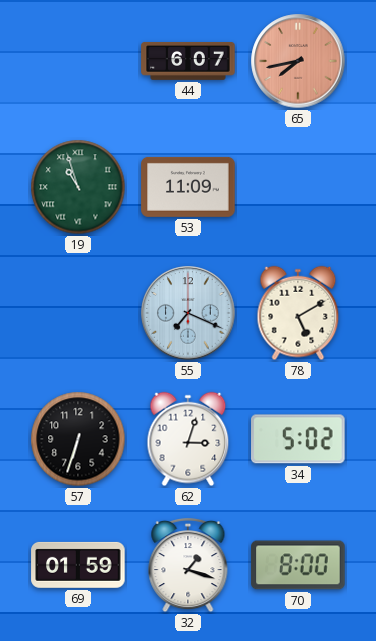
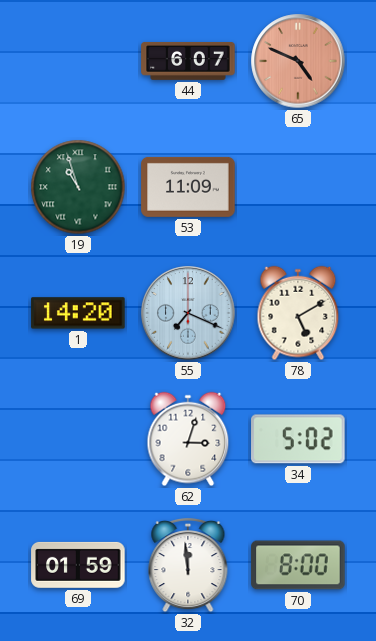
65: 7:43 -> 4:49 (298, 61)
1: none -> 14:20 (78, 313)
57: 6:33 -> none (78, 439)
32: 1:18 -> 11:59 (188, 565)
